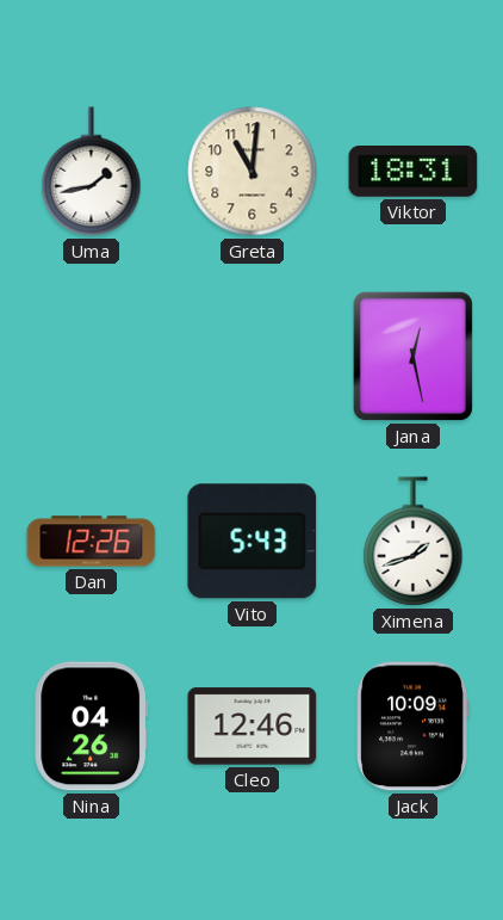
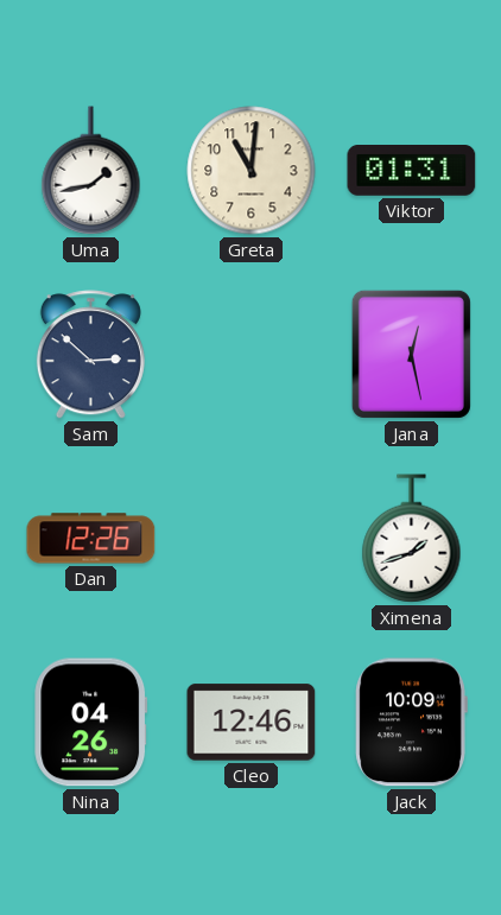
Viktor: 18:31 -> 01:31 (412, 171)
Sam: none -> 2:52 (90, 355)
Vito: 5:43 -> none (253, 542)
